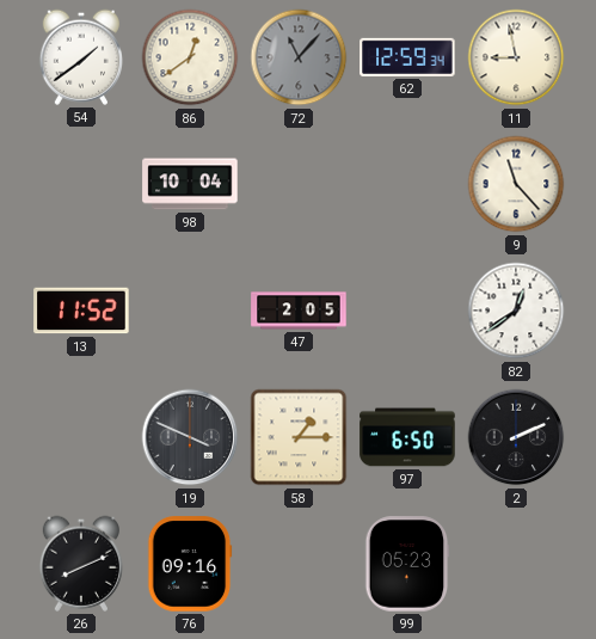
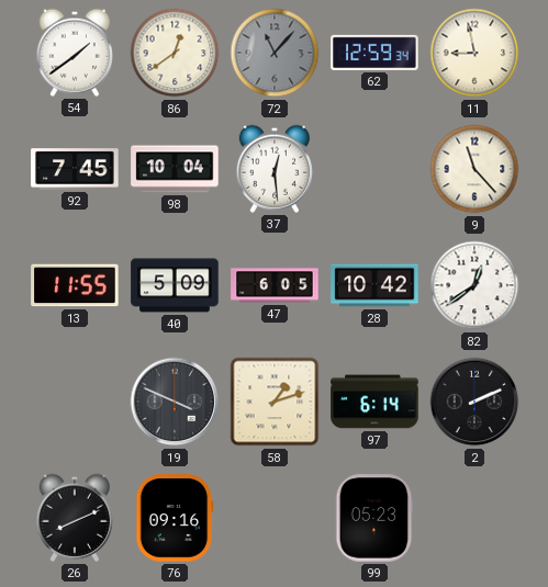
92: none -> 7:45 (75, 169)
37: none -> 12:29 (273, 169)
13: 11:52 -> 11:55 (75, 285)
40: none -> 5:09 (175, 285)
47: 2:05 -> 6:05 (275, 285)
28: none -> 10:42 (374, 285)
58: 1:15 -> 1:12 (275, 402)
97: 6:50 -> 6:14 (374, 402)
